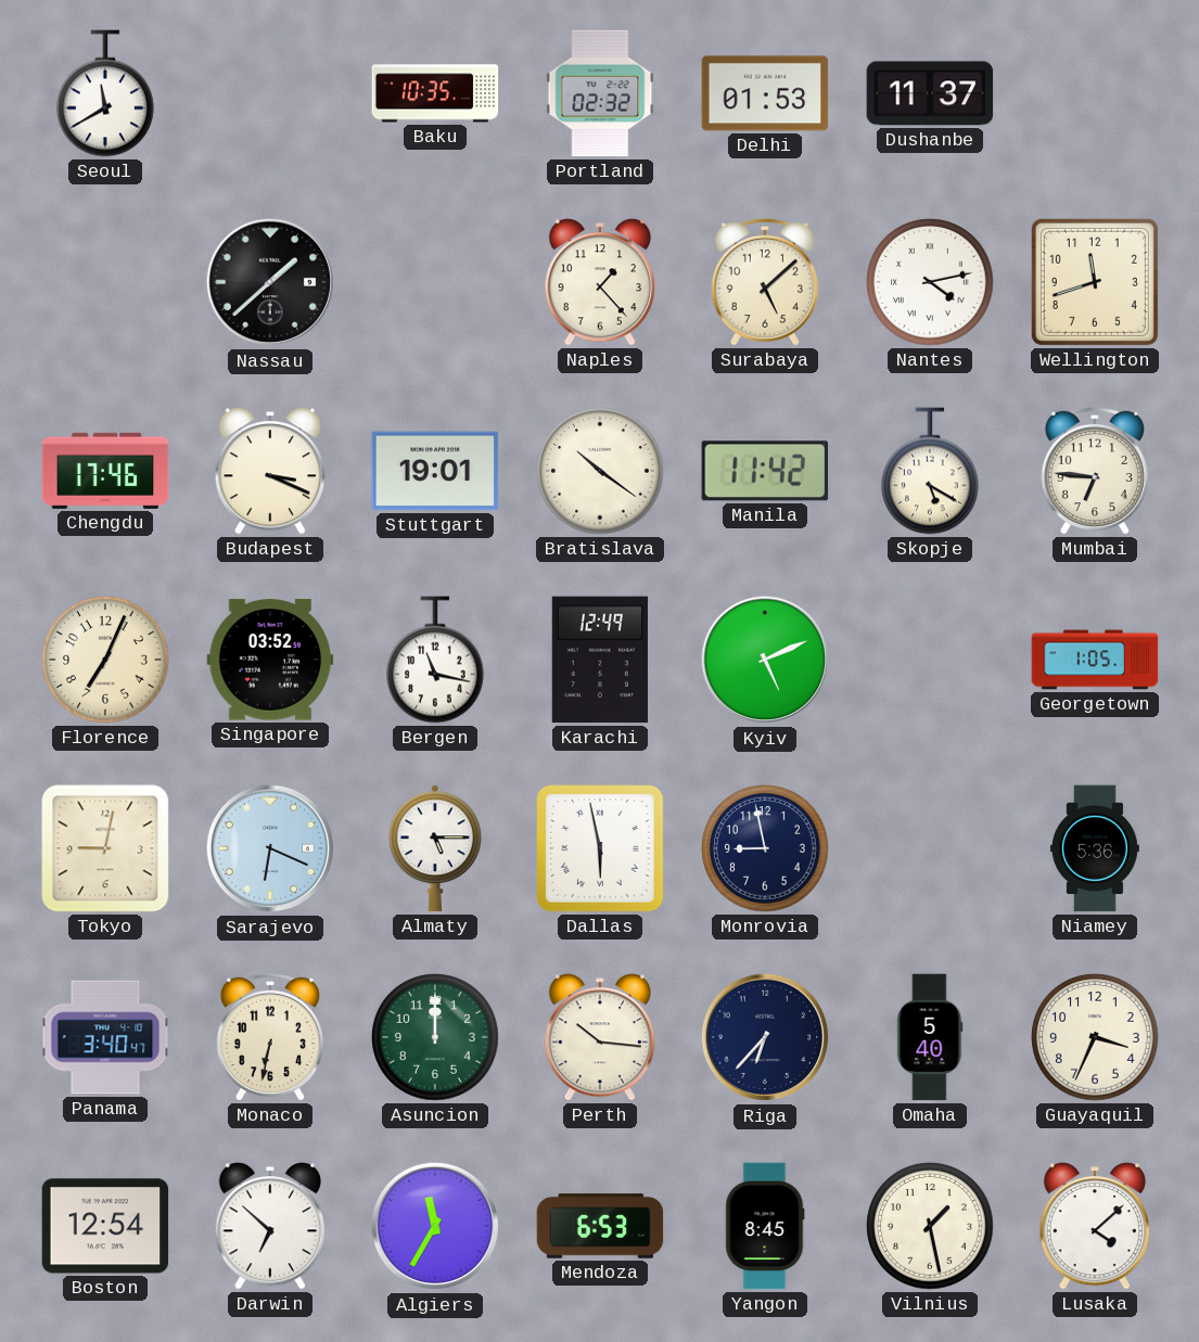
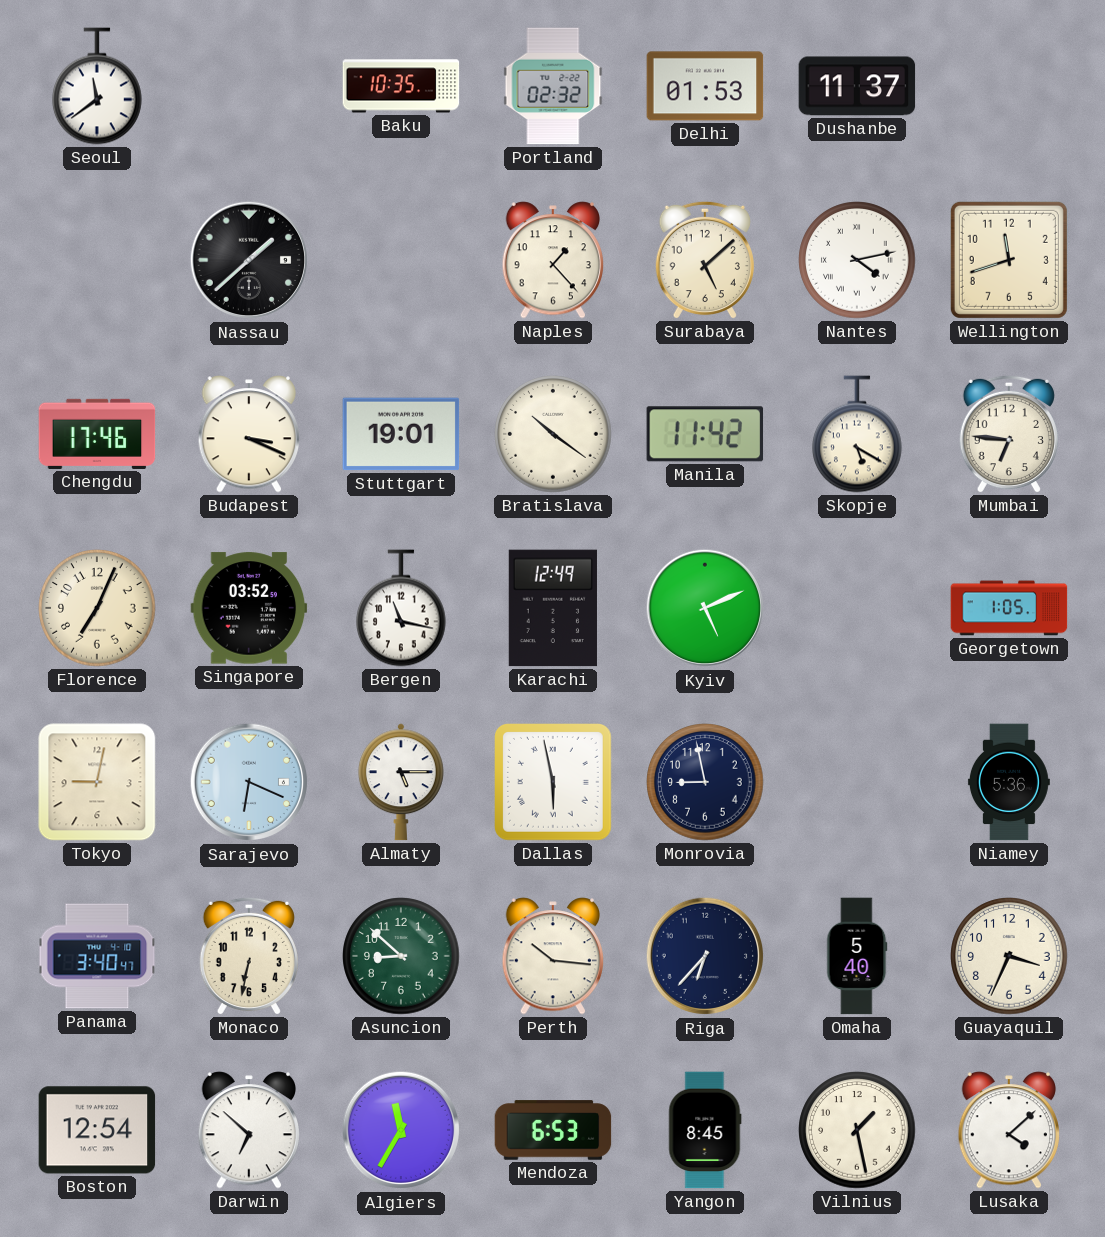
Seoul: 11:40 -> 11:39 (98, 86)
Asuncion: 12:00 -> 8:52 (401, 956)
